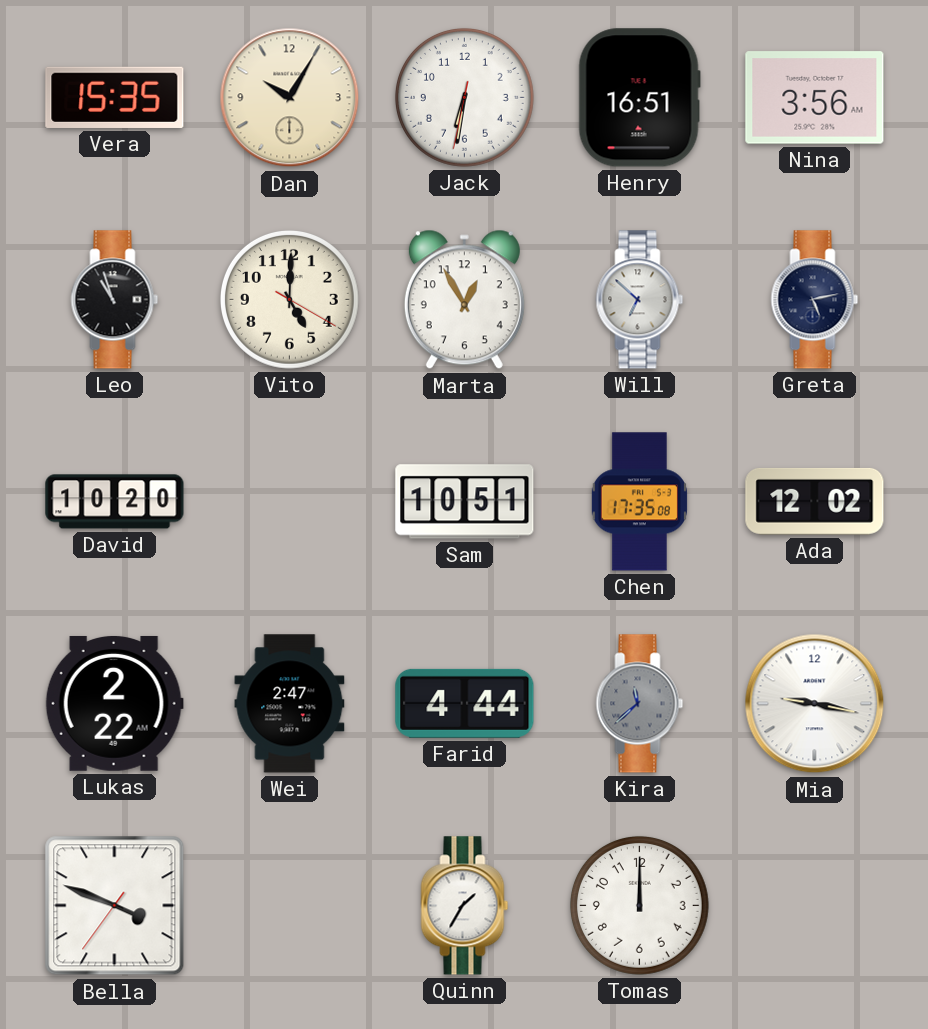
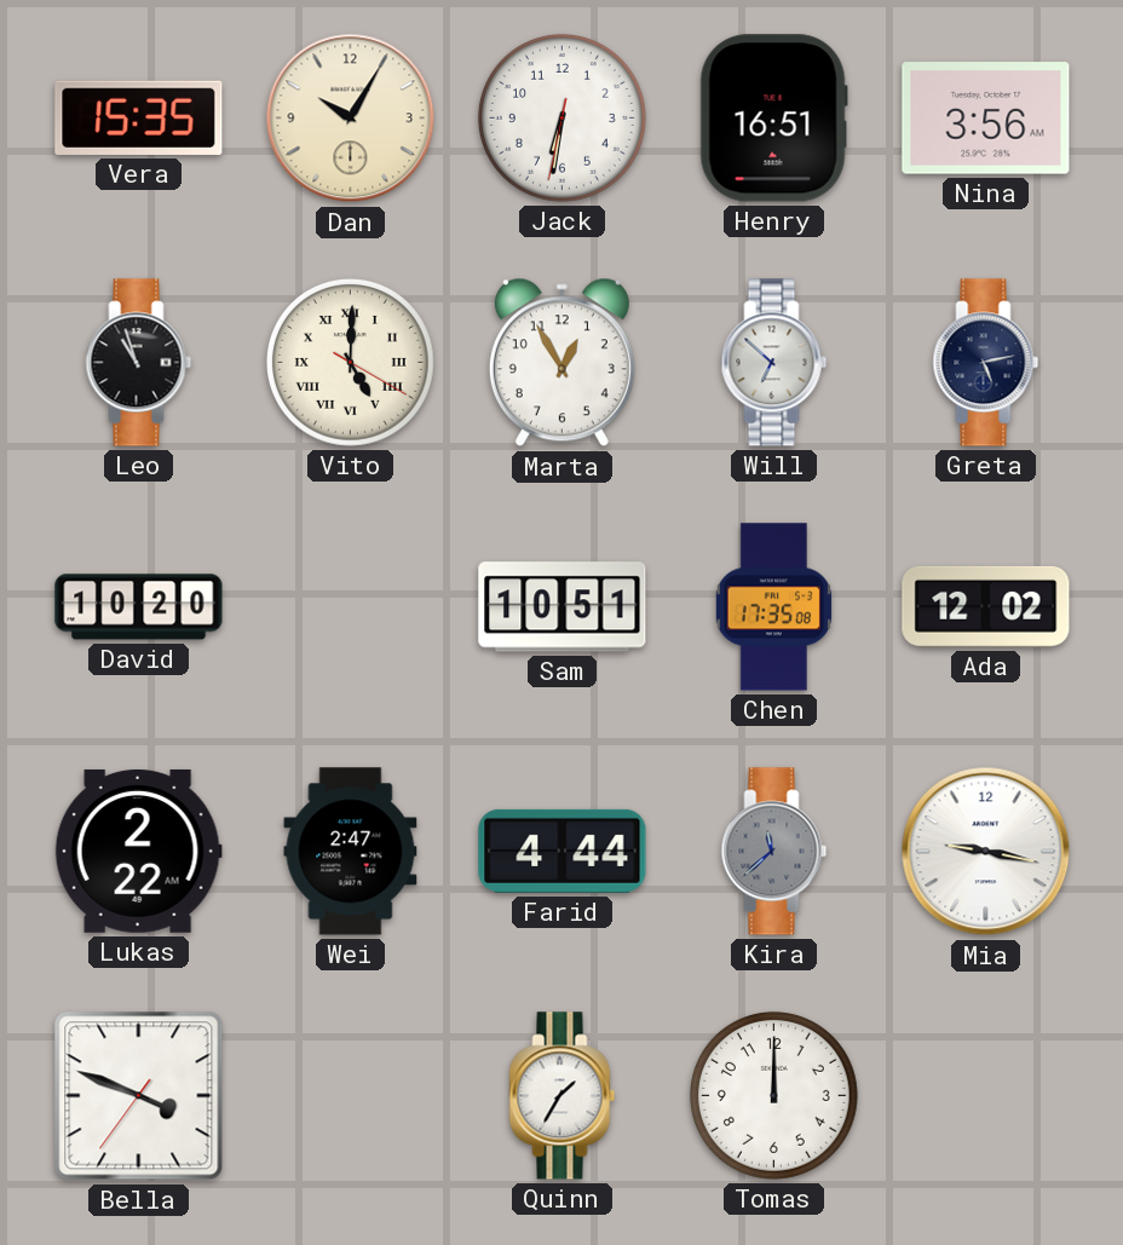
Vito numerals: Arabic -> Roman (350, 362)
